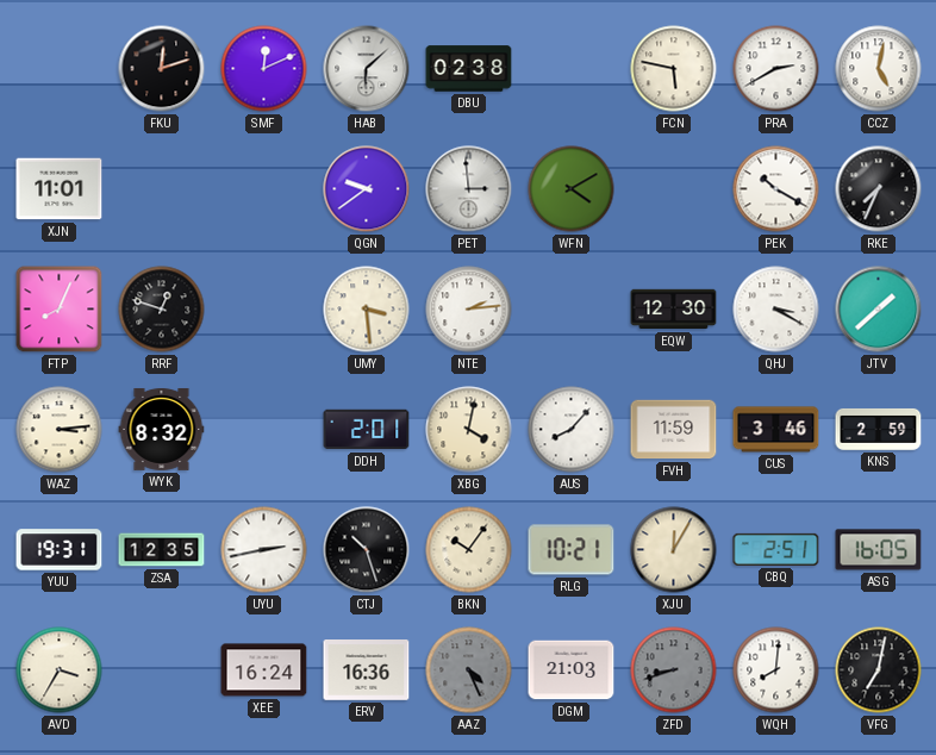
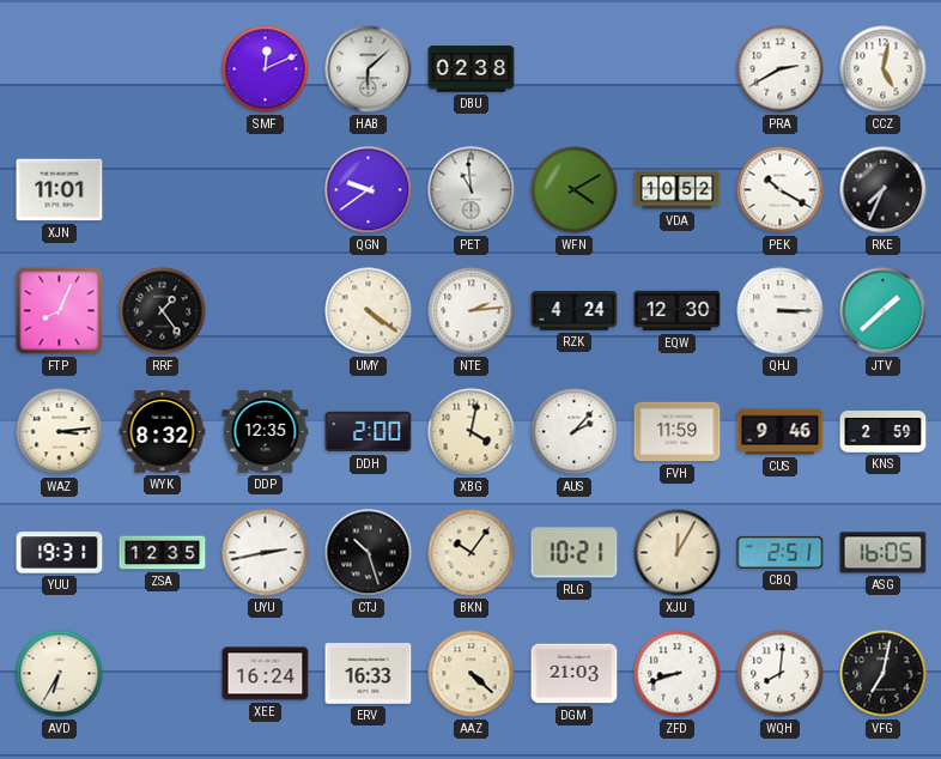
FKU: 12:12 -> none (162, 69)
FCN: 5:47 -> none (674, 69)
PET: 2:59 -> 10:59 (472, 190)
VDA: none -> 10:52 (678, 190)
RRF: 12:48 -> 1:24 (163, 311)
UMY: 3:29 -> 4:21 (369, 311)
RZK: none -> 4:24 (575, 311)
QHJ: 3:20 -> 3:15 (781, 311)
DDP: none -> 12:35 (266, 431)
DDH: 2:01 -> 2:00 (369, 432)
AUS: 8:07 -> 2:07 (575, 432)
CUS: 3:46 -> 9:46 (781, 432)
AVD: 3:35 -> 6:35 (60, 674)
ERV: 16:36 -> 16:33 (369, 674)
AAZ: 4:26 -> 4:22 (472, 674)
AAZ dial: grey -> cream (472, 674)
ZFD dial: grey -> white (678, 674)
